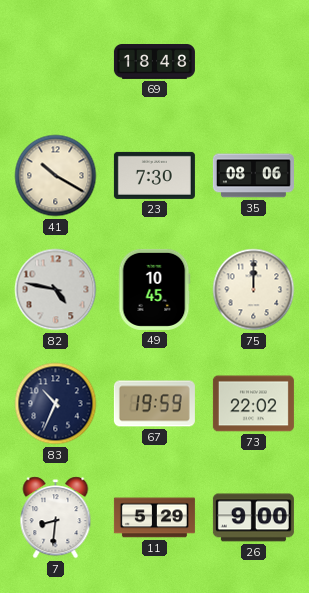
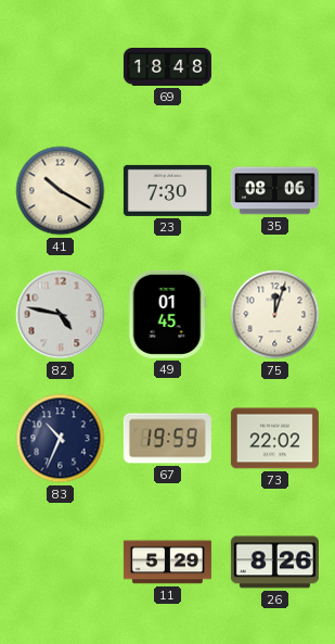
49: 10:45 -> 01:45 (167, 314)
75: 12:00 -> 12:03 (275, 315)
7: 8:31 -> none (56, 518)
26: 9:00 -> 8:26 (274, 563)
